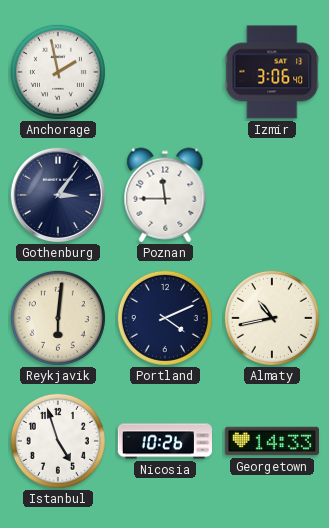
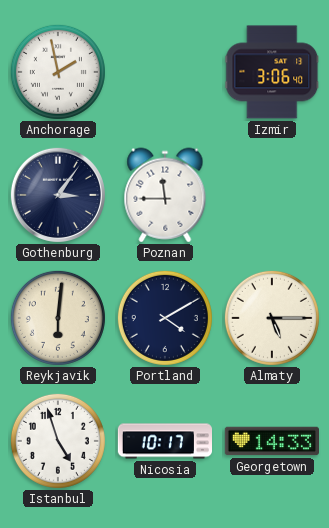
Portland: 4:11 -> 4:10 (165, 318)
Almaty: 10:43 -> 5:15 (272, 318)
Nicosia: 10:26 -> 10:17 (164, 441)
